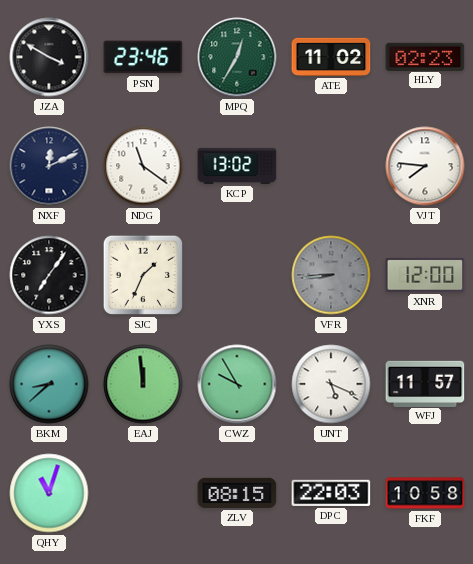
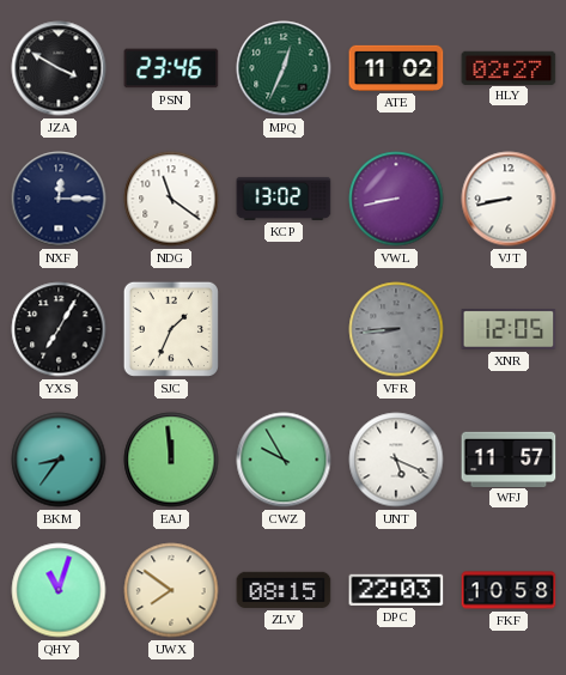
MPQ: 12:35 -> 12:34 (284, 68)
HLY: 02:23 -> 02:27 (509, 67)
NXF: 12:11 -> 12:15 (59, 199)
VWL: none -> 8:43 (396, 199)
VJT: 7:46 -> 8:43 (509, 199)
YXS: 7:06 -> 7:05 (59, 329)
XNR: 12:00 -> 12:05 (509, 330)
BKM: 8:38 -> 8:36 (59, 460)
UWX: none -> 7:51 (171, 590)
